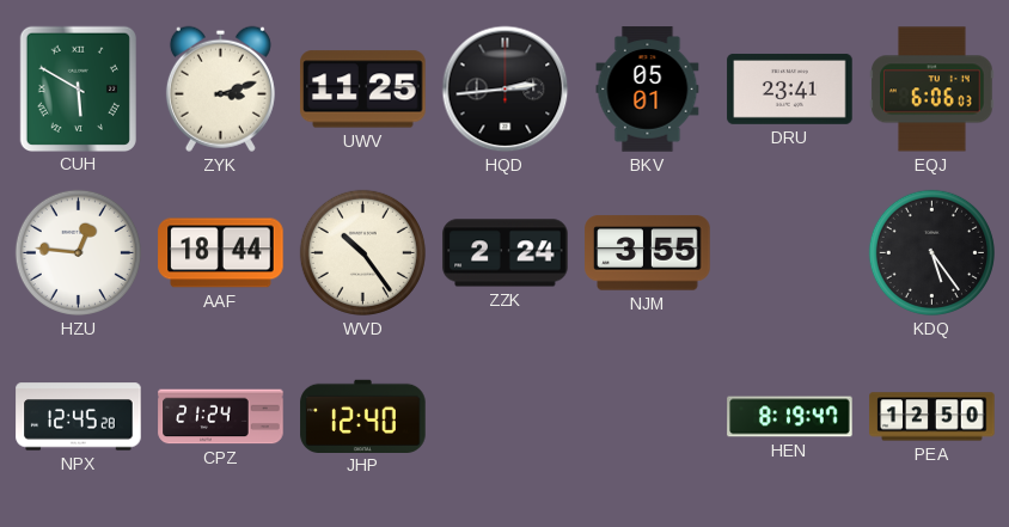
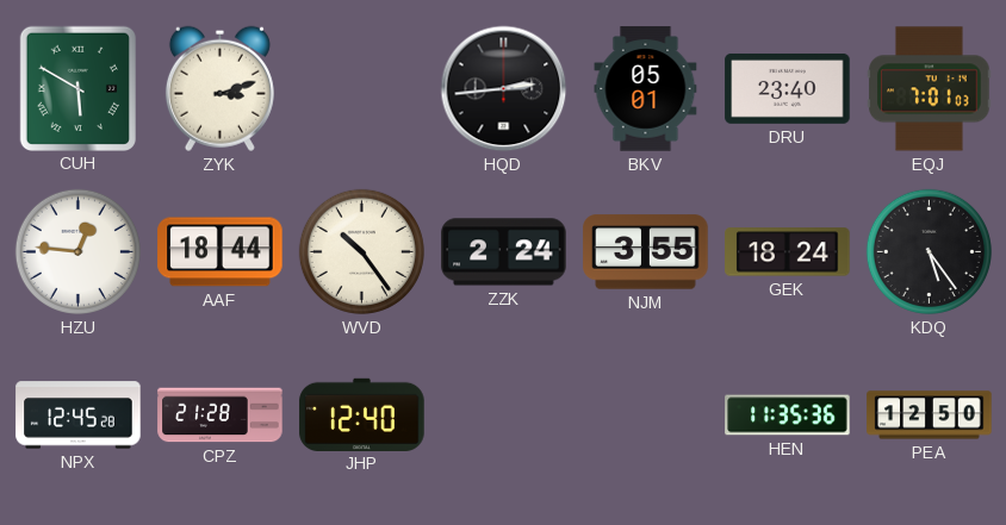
UWV: 11:25 -> none (363, 90)
DRU: 23:41 -> 23:40 (788, 88)
EQJ: 6:06 -> 7:01 (930, 89)
GEK: none -> 18:24 (788, 252)
CPZ: 21:24 -> 21:28 (221, 415)
HEN: 8:19 -> 11:35 (788, 415)
